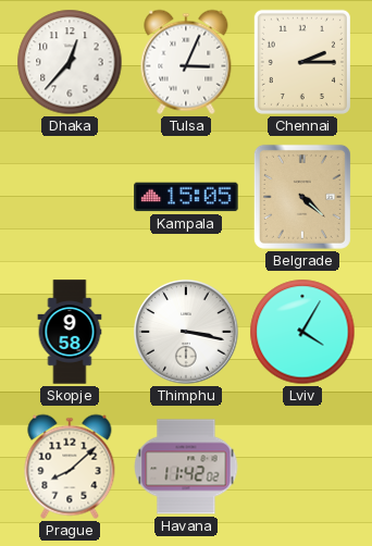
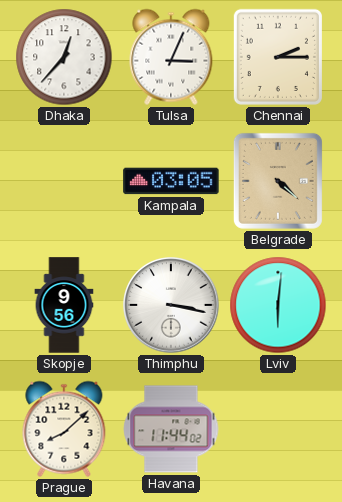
Kampala: 15:05 -> 03:05 (171, 181)
Skopje: 9:58 -> 9:56 (64, 305)
Lviv: 4:05 -> 6:01 (278, 305)
Havana: 11:42 -> 11:44 (171, 429)
